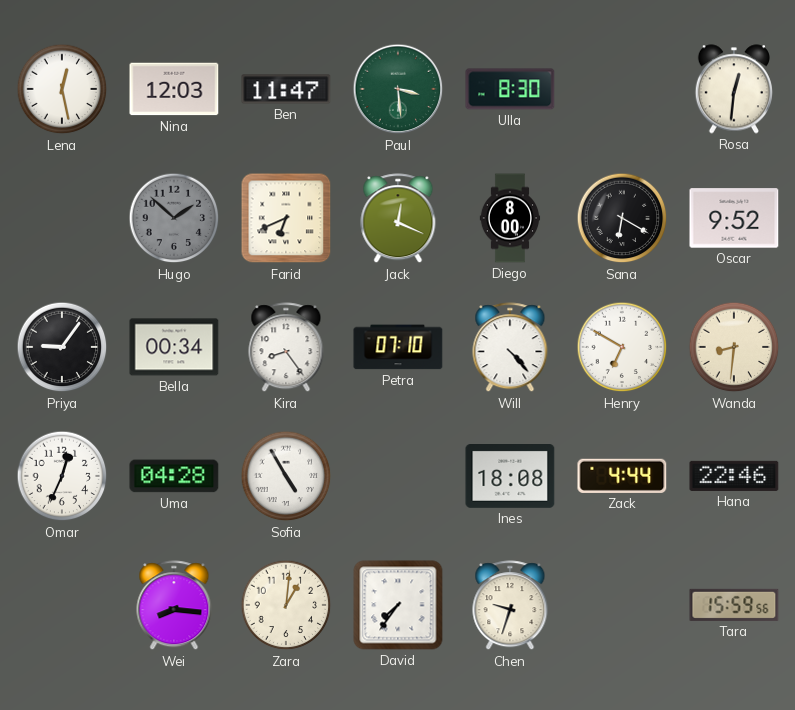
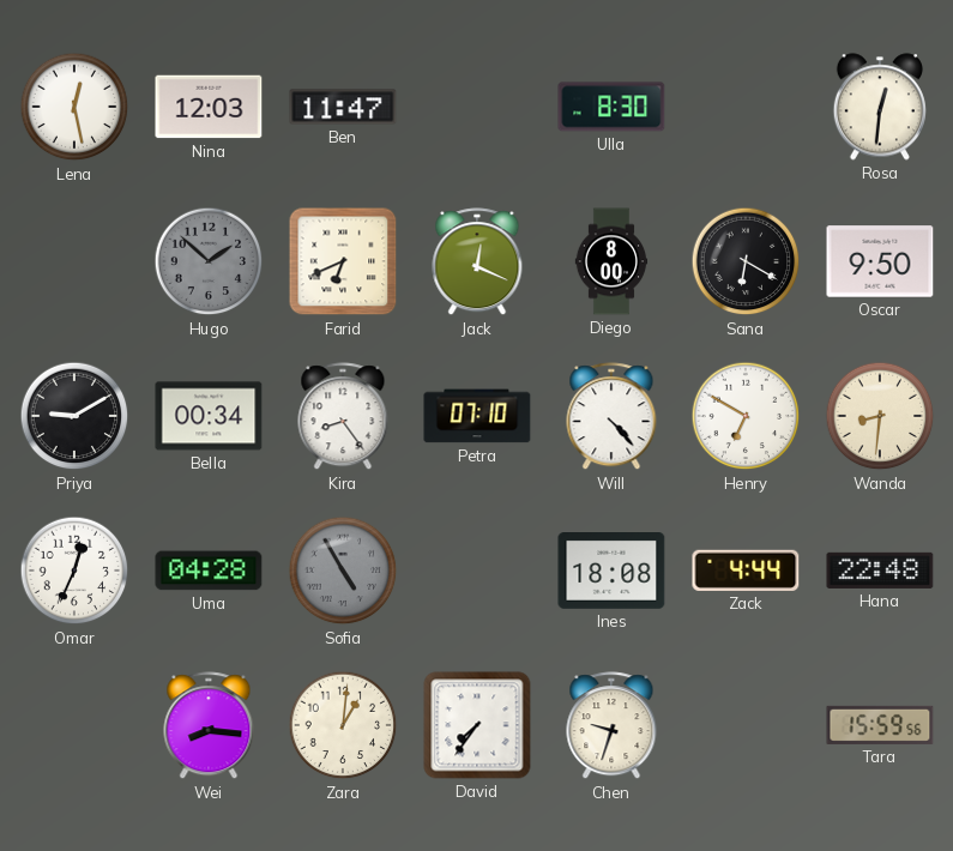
Paul: 3:29 -> none (398, 89)
Oscar: 9:52 -> 9:50 (880, 261)
Priya: 9:06 -> 9:10 (74, 416)
Sofia dial: white -> grey (343, 571)
Hana: 22:46 -> 22:48 (880, 571)
